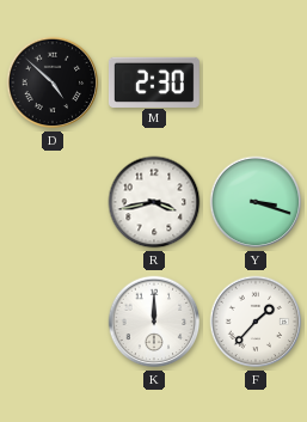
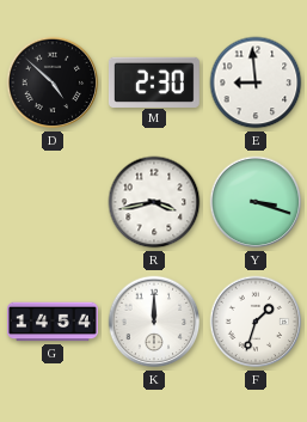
E: none -> 8:59 (256, 82)
G: none -> 14:54 (54, 322)
F: 1:37 -> 1:33 (256, 322)
